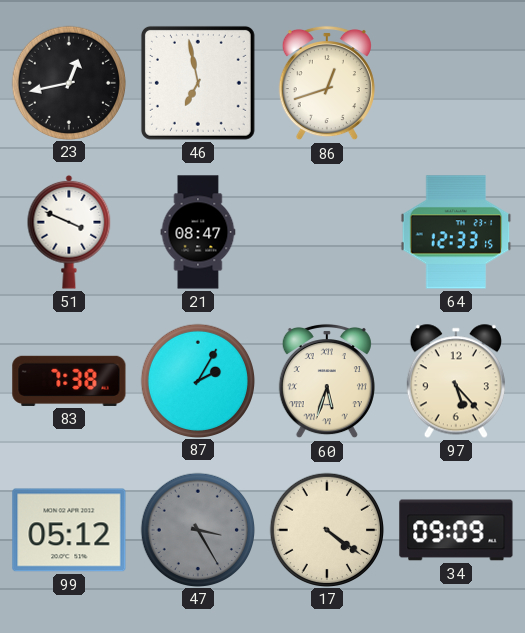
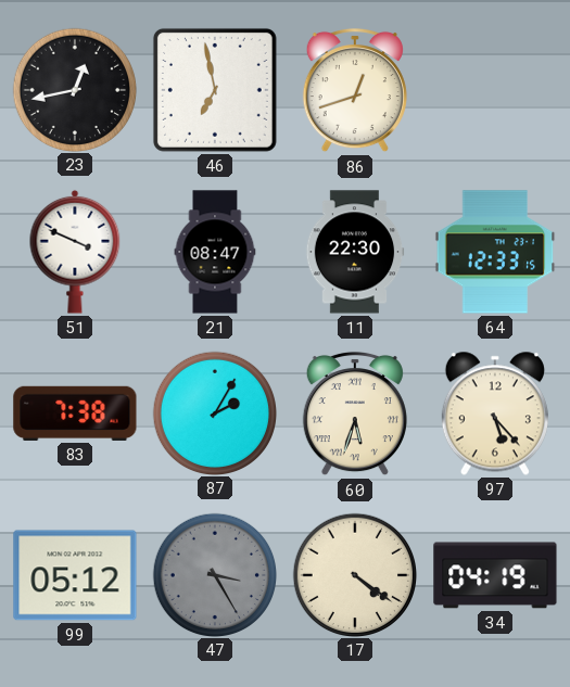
11: none -> 22:30 (355, 252)
34: 09:09 -> 04:19 (495, 575)
